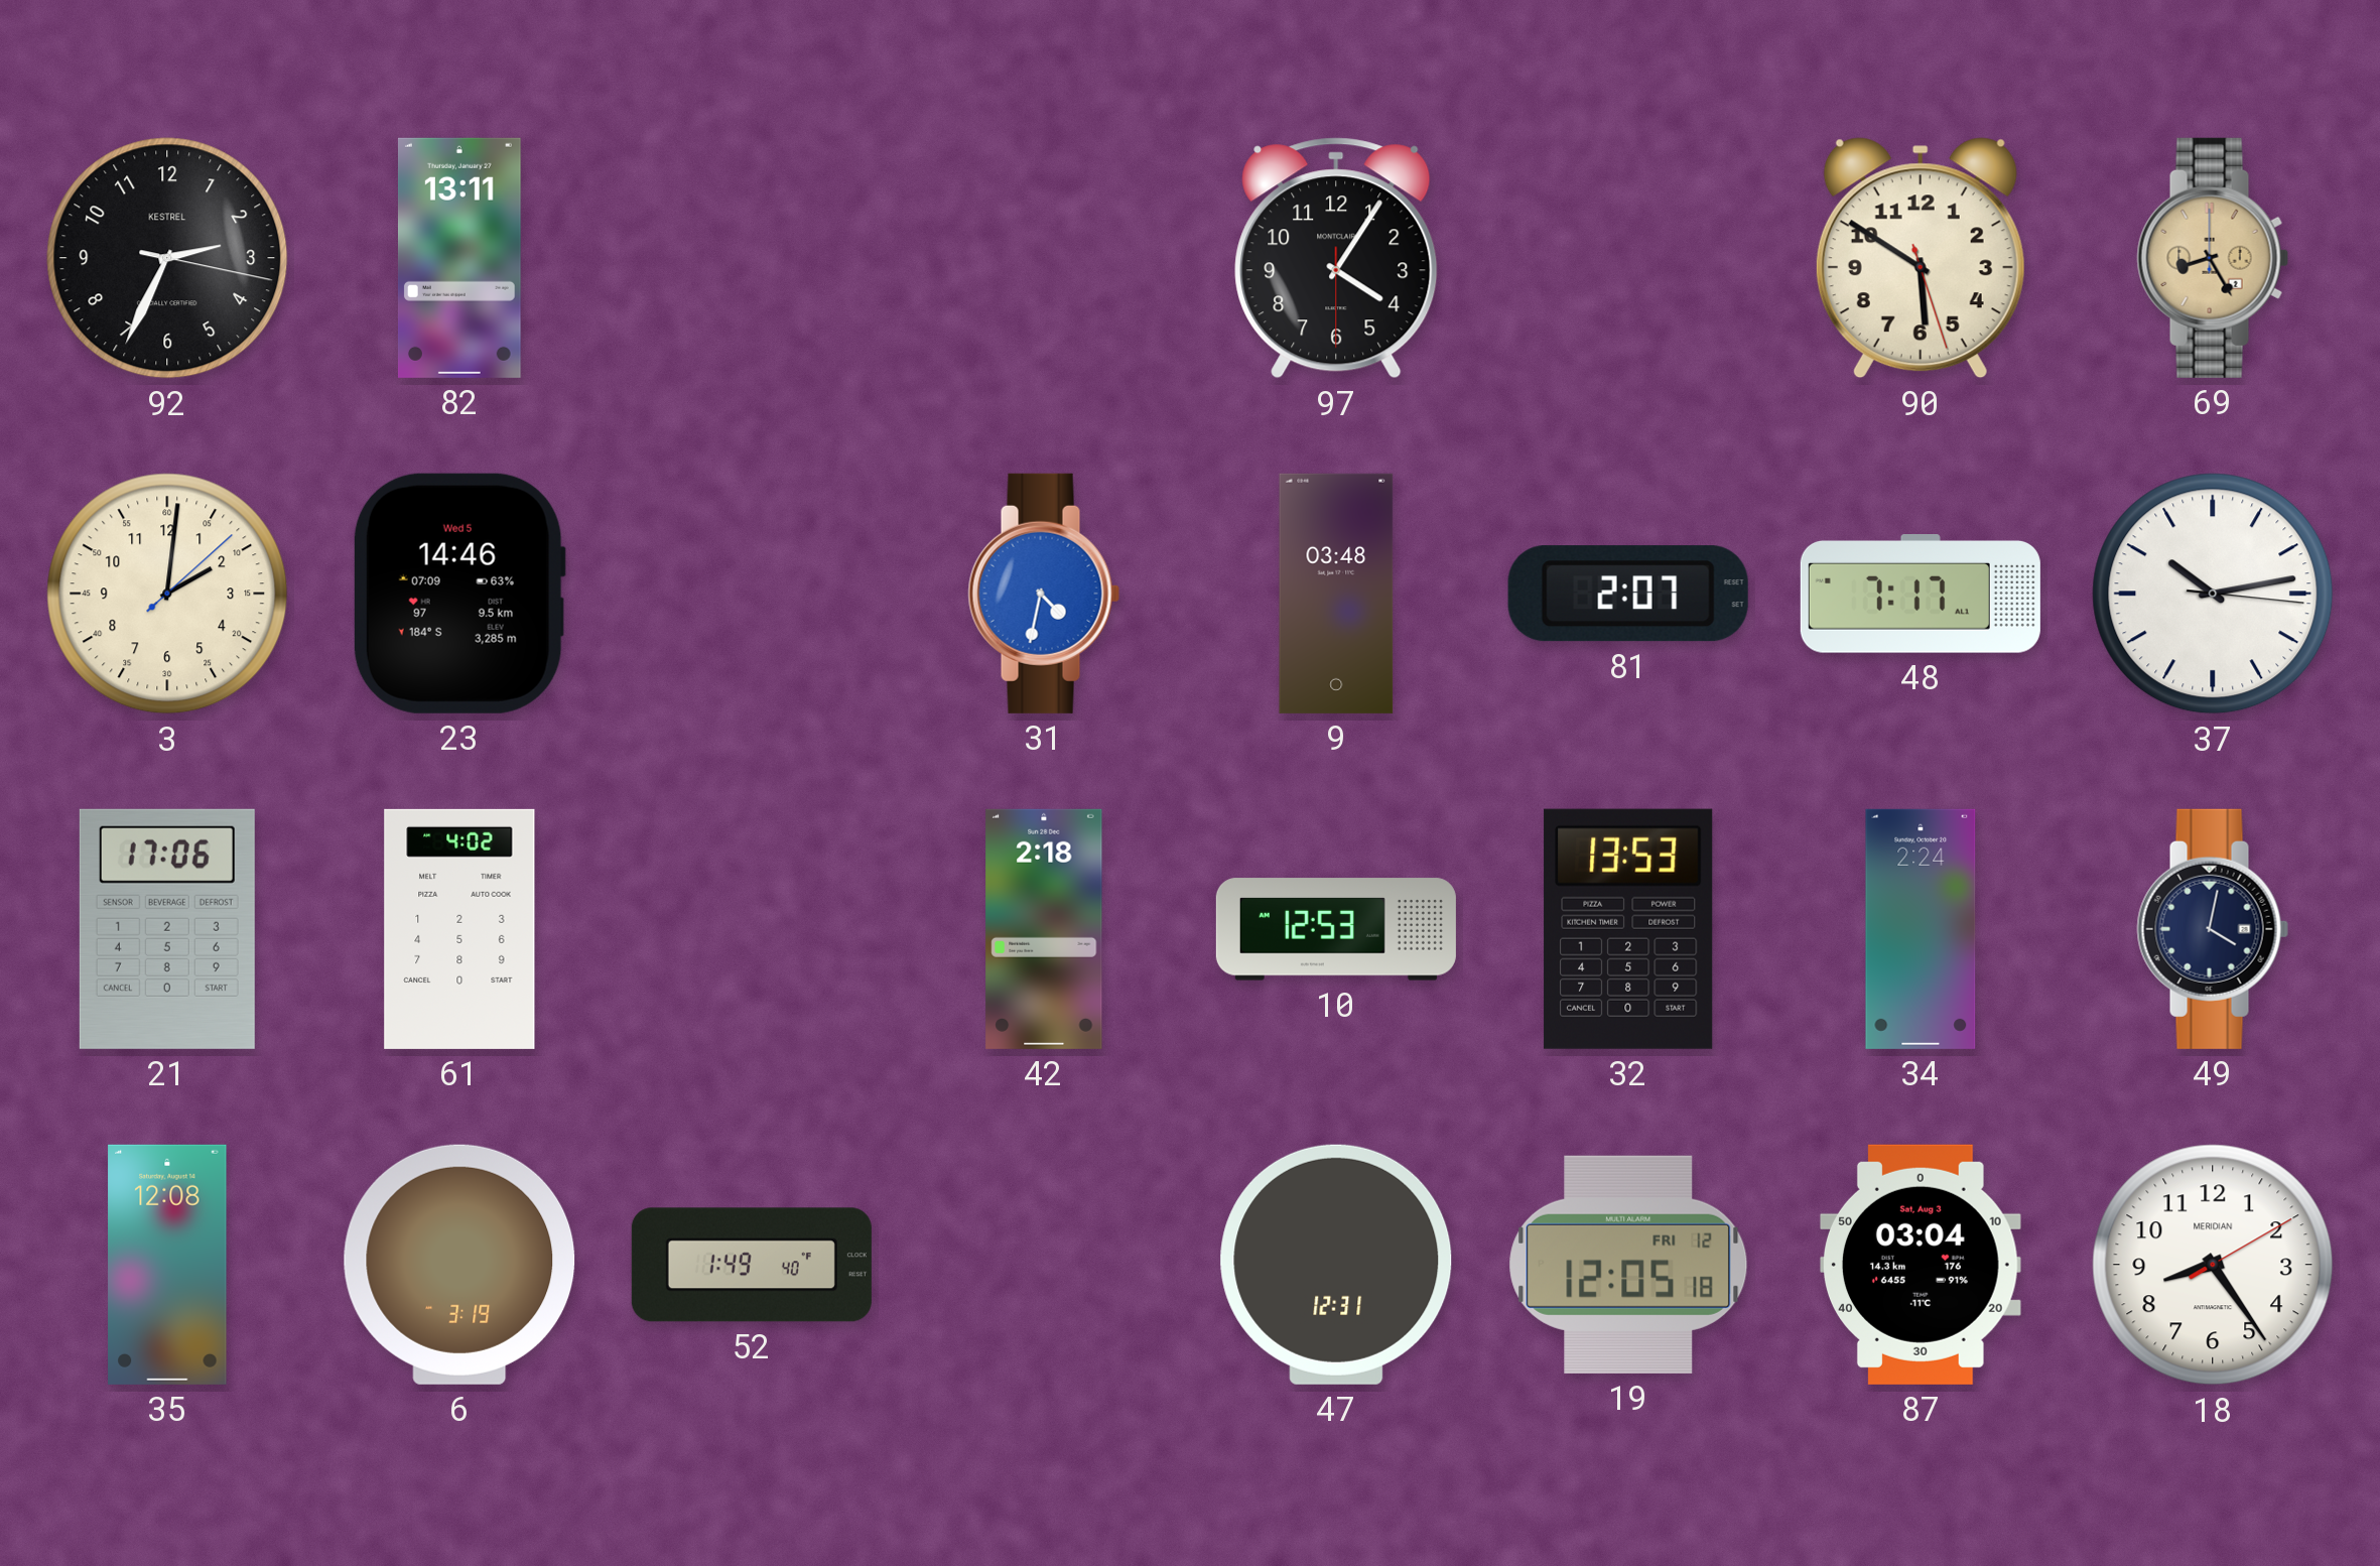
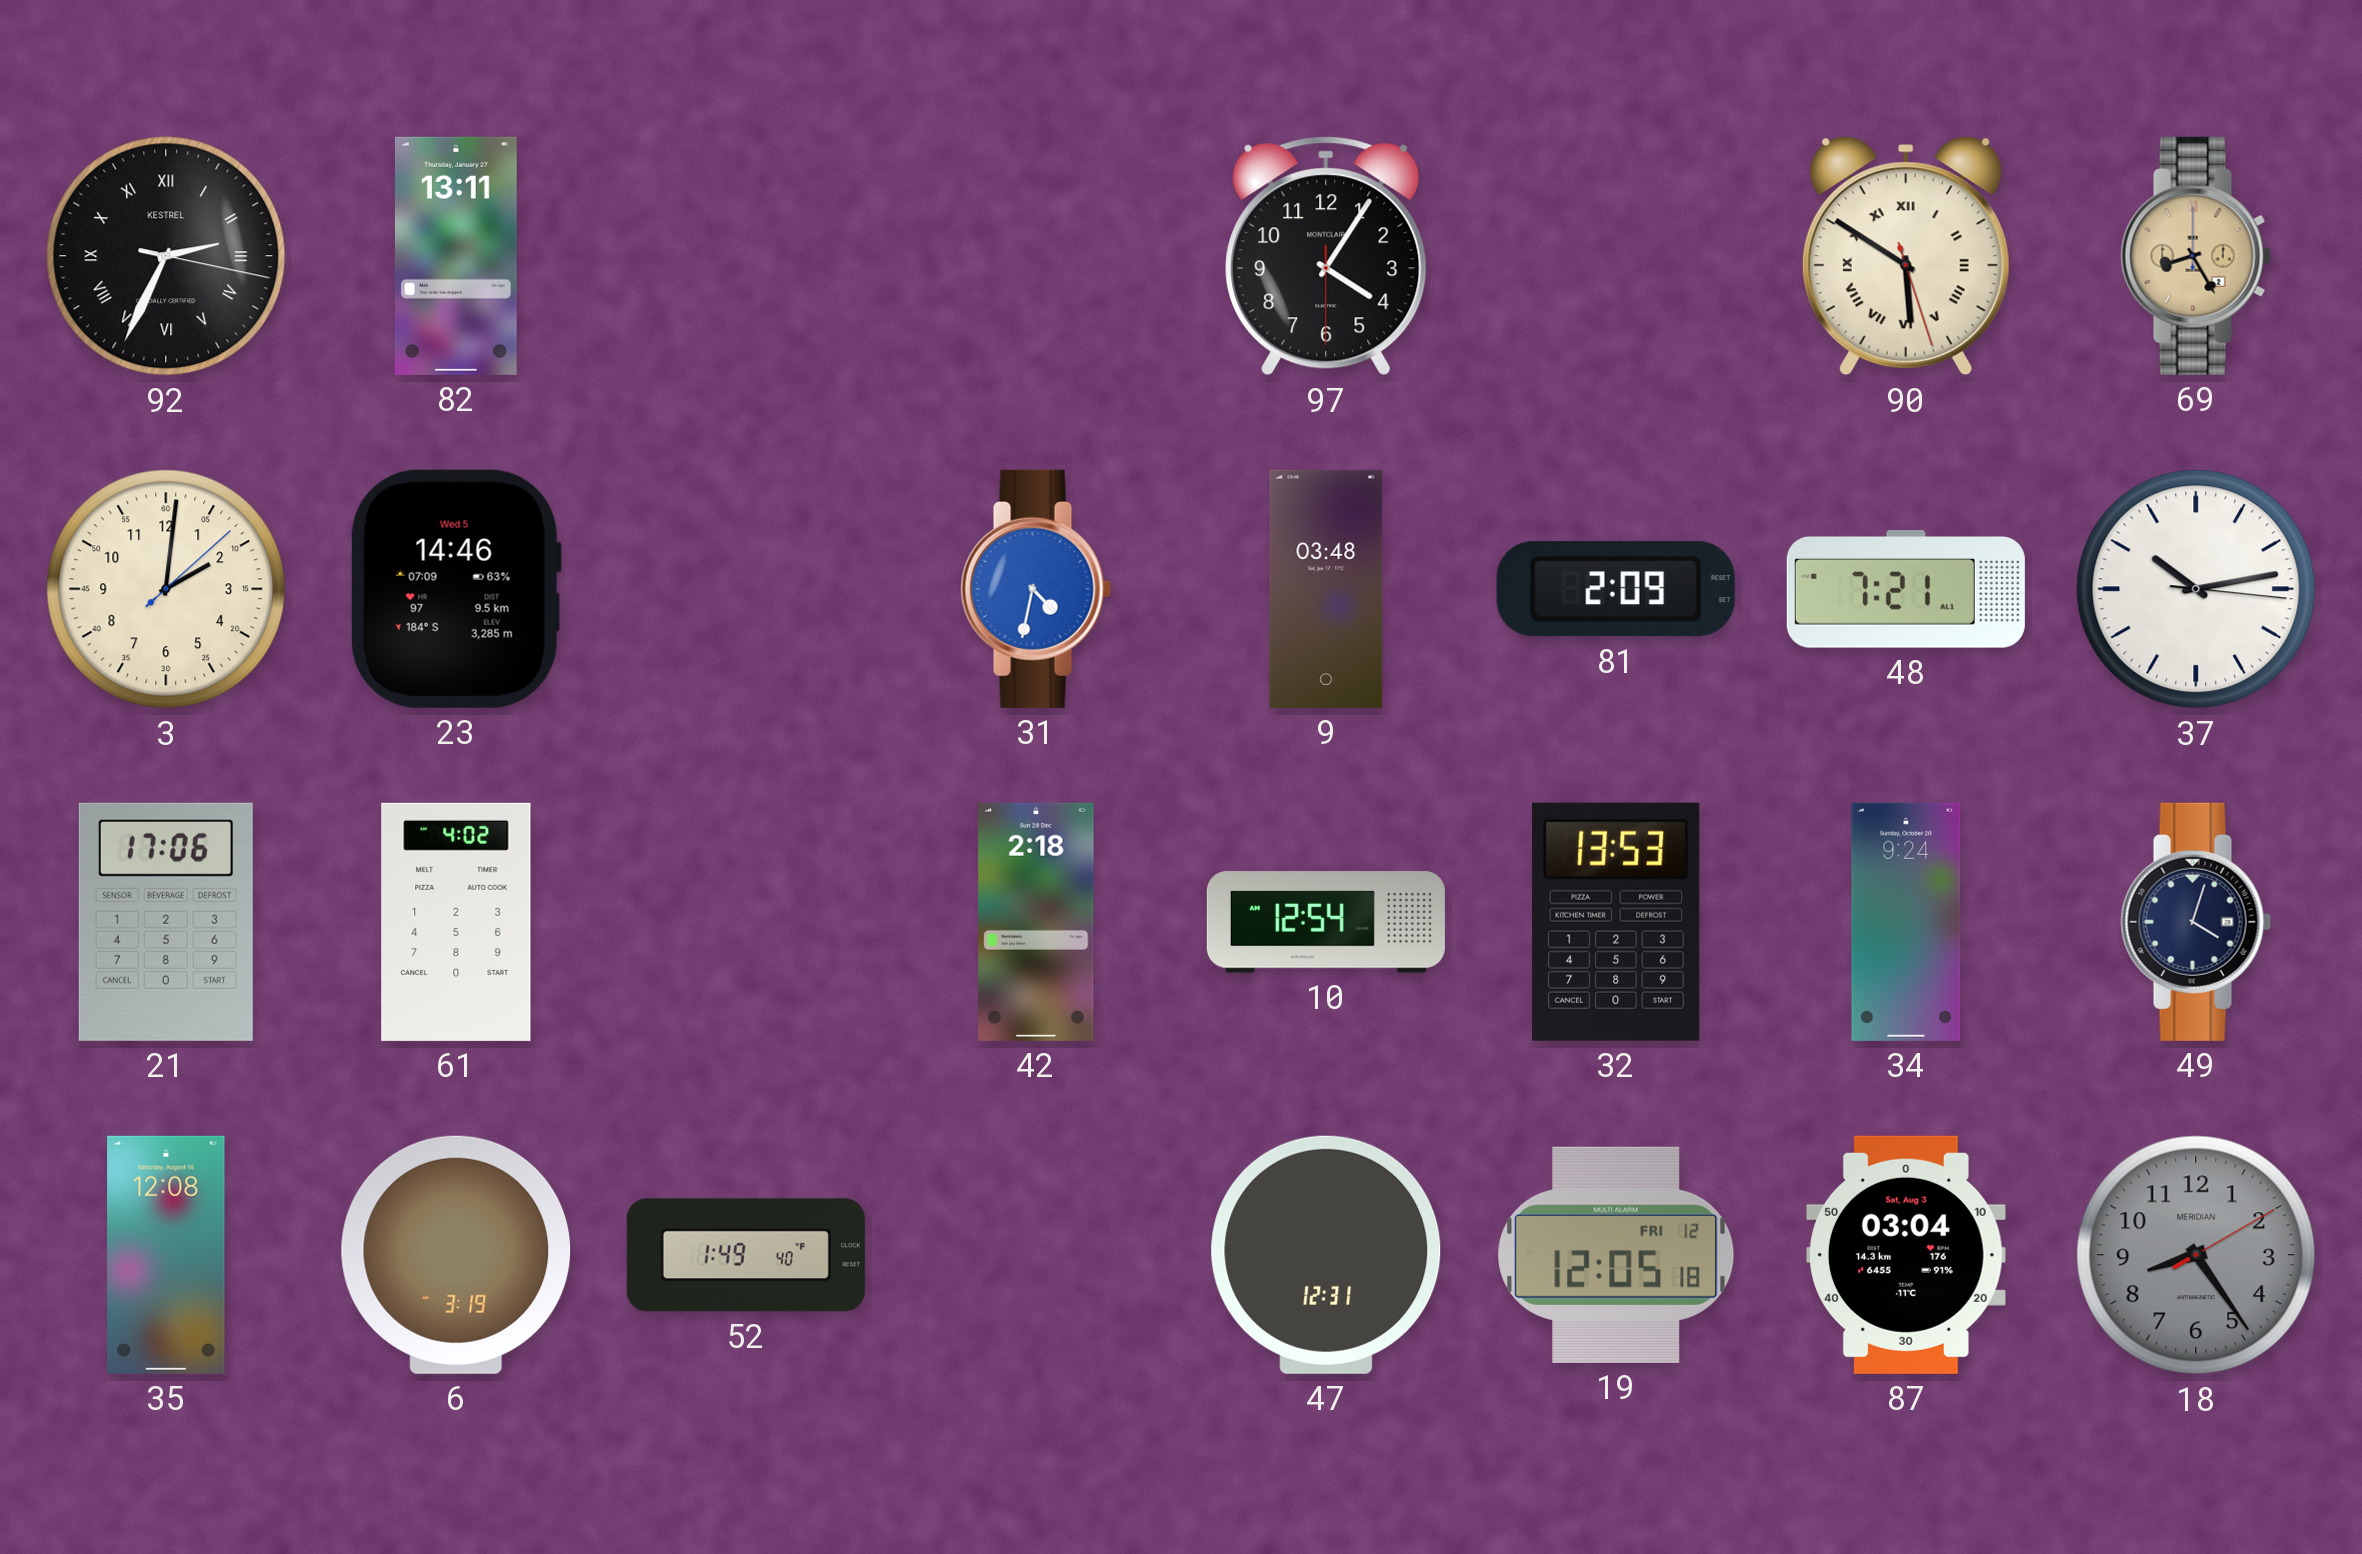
92 numerals: Arabic -> Roman (166, 256)
90 numerals: Arabic -> Roman (1906, 256)
81: 2:07 -> 2:09 (1616, 589)
48: 7:17 -> 7:21 (1906, 590)
10: 12:53 -> 12:54 (1326, 922)
34: 2:24 -> 9:24 (1906, 922)
49: 4:02 -> 4:03 (2196, 922)
18 dial: white -> grey (2196, 1255)
